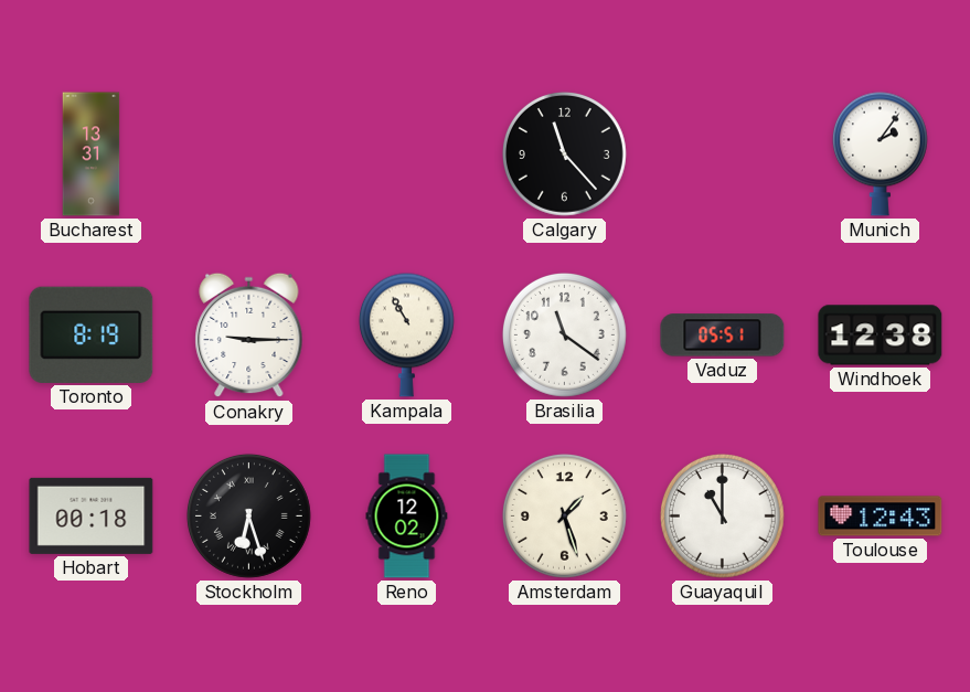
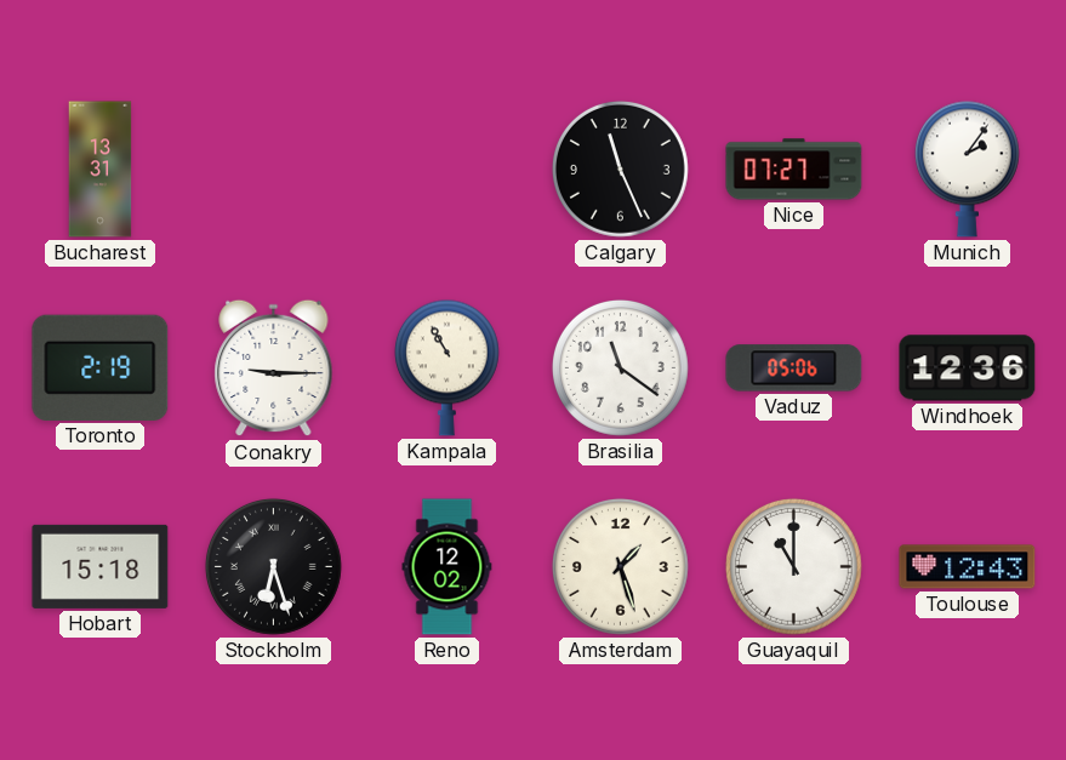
Calgary: 11:23 -> 11:26 (620, 170)
Nice: none -> 07:27 (794, 170)
Toronto: 8:19 -> 2:19 (101, 367)
Vaduz: 05:51 -> 05:06 (794, 368)
Windhoek: 12:38 -> 12:36 (968, 368)
Hobart: 00:18 -> 15:18 (101, 566)
